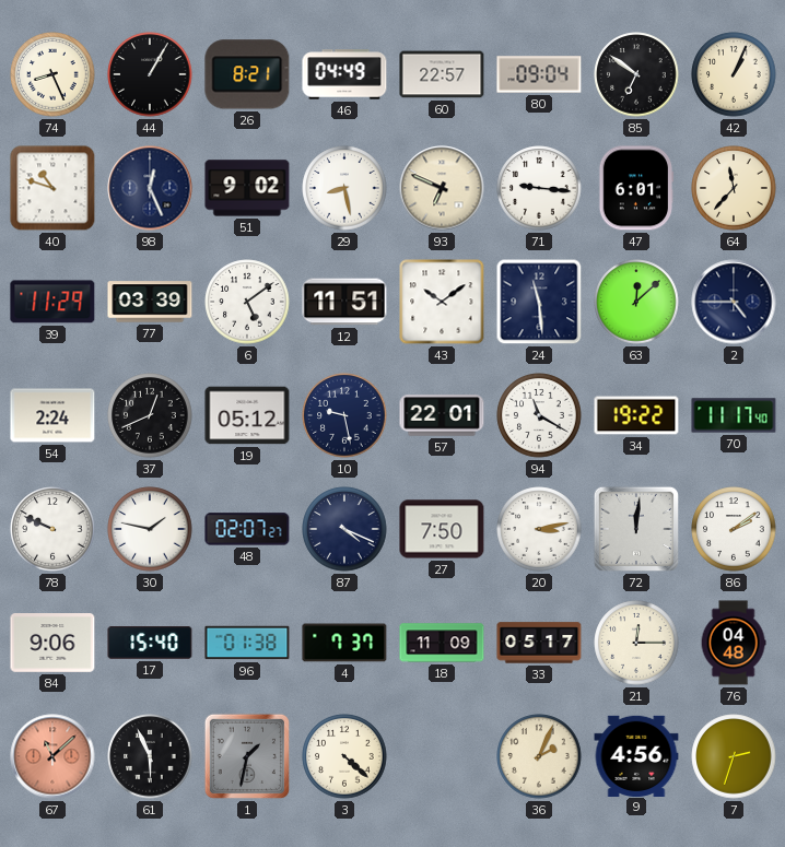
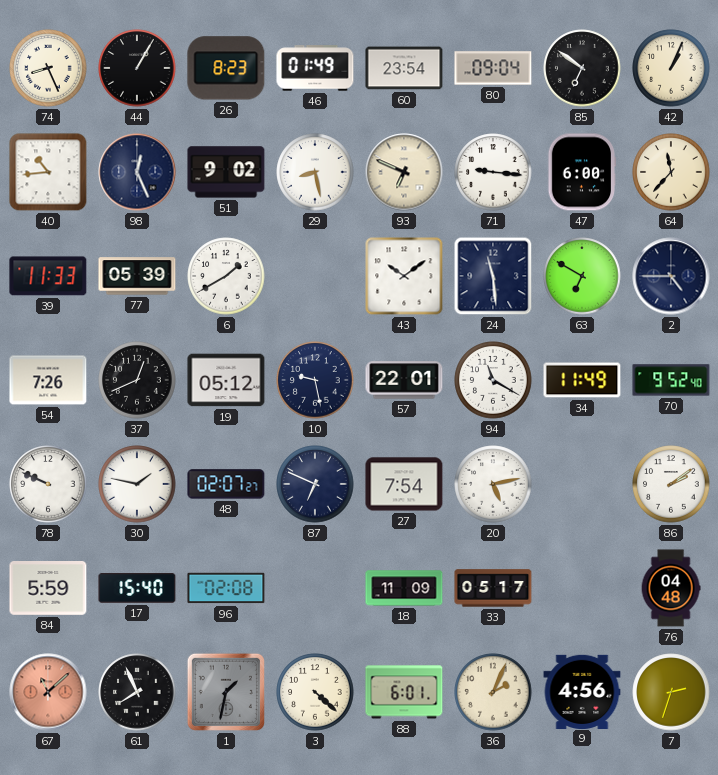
26: 8:21 -> 8:23 (226, 68)
46: 04:49 -> 01:49 (315, 68)
60: 22:57 -> 23:54 (404, 68)
40: 10:48 -> 10:44 (48, 172)
47: 6:01 -> 6:00 (582, 172)
39: 11:29 -> 11:33 (48, 276)
77: 03:39 -> 05:39 (137, 276)
6: 5:09 -> 1:40 (226, 276)
12: 11:51 -> none (344, 302)
63: 12:08 -> 6:50 (582, 276)
54: 2:24 -> 7:26 (48, 380)
34: 19:22 -> 11:49 (582, 380)
70: 11:17 -> 9:52 (671, 380)
87: 4:19 -> 6:49 (315, 484)
27: 7:50 -> 7:54 (404, 484)
20: 3:13 -> 5:13 (493, 484)
72: 12:01 -> none (636, 529)
84: 9:06 -> 5:59 (48, 589)
96: 01:38 -> 02:08 (226, 588)
4: 7:37 -> none (344, 643)
21: 12:15 -> none (636, 643)
61: 5:56 -> 7:56 (137, 692)
88: none -> 6:01 (404, 692)
